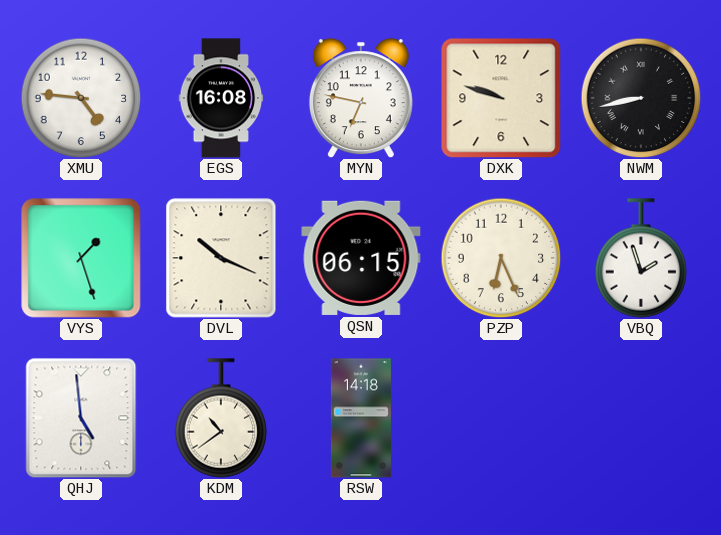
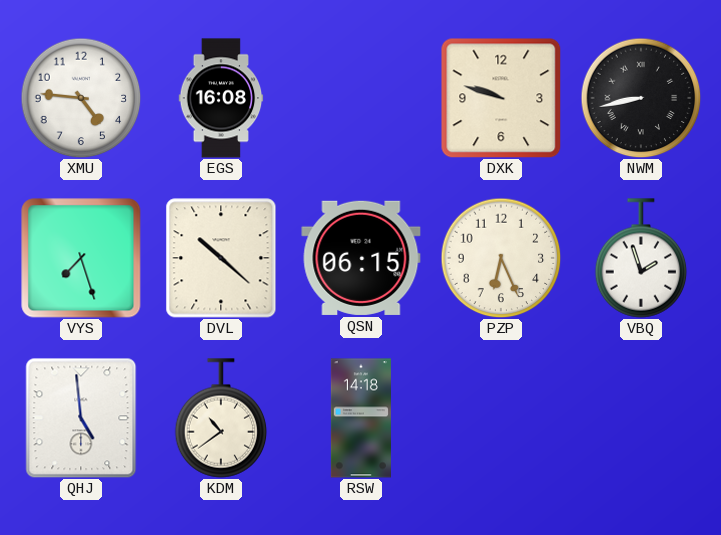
MYN: 6:47 -> none (361, 98)
VYS: 1:27 -> 7:27 (81, 258)
DVL: 10:19 -> 10:22 (221, 258)
